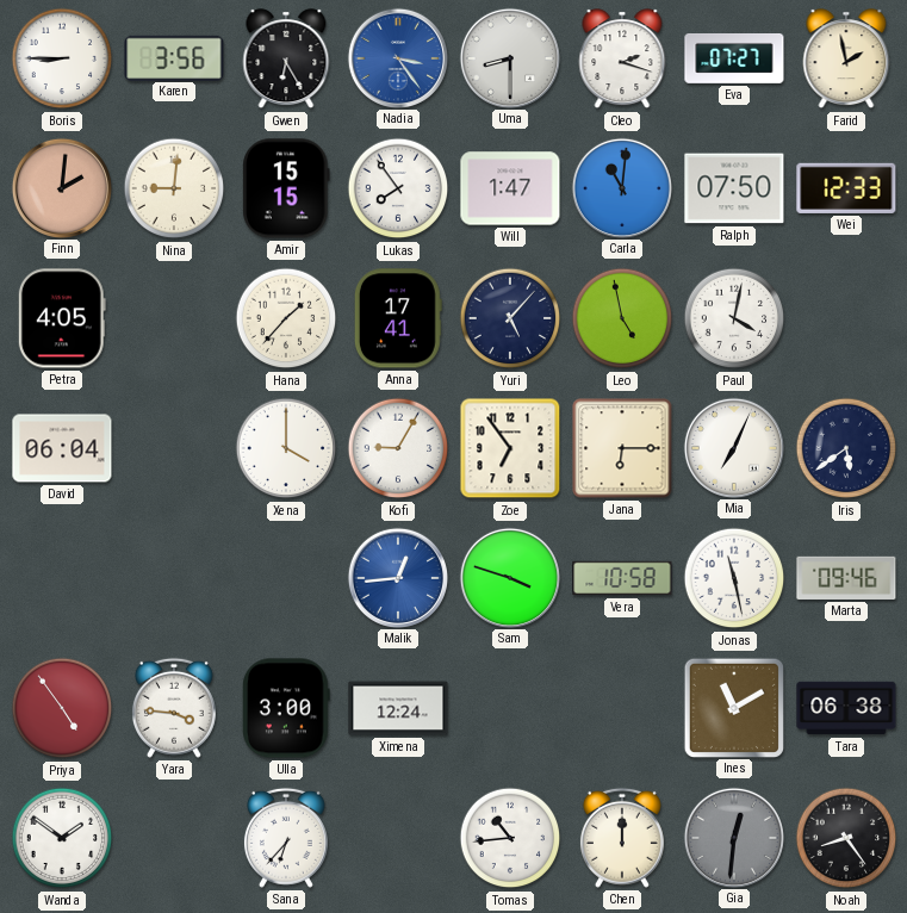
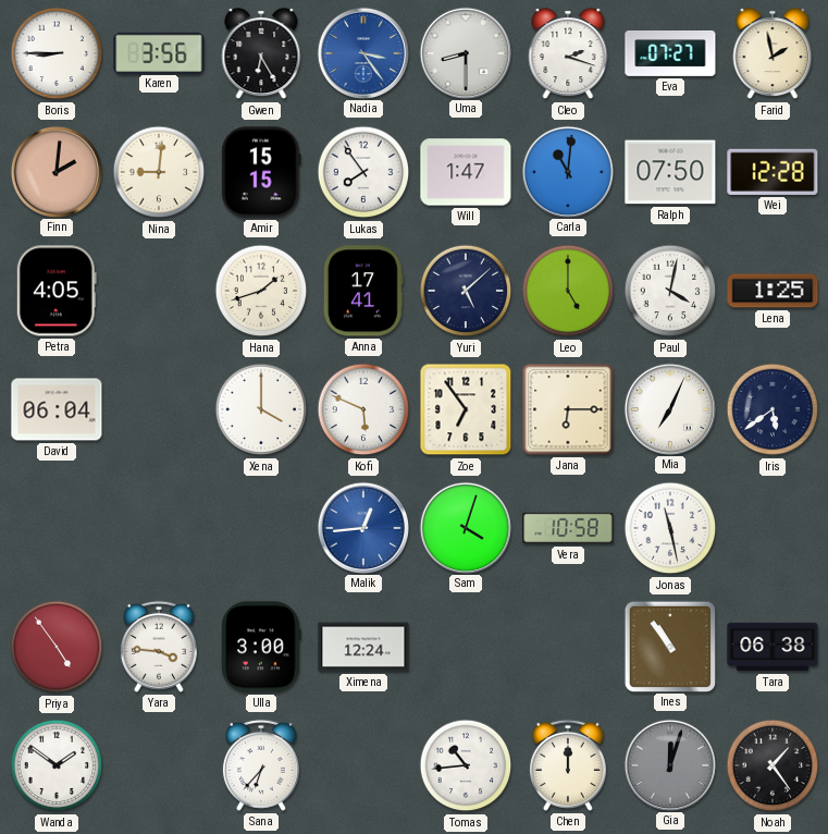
Wei: 12:33 -> 12:28 (773, 172)
Hana: 1:37 -> 1:42 (261, 291)
Yuri: 5:07 -> 5:08 (466, 291)
Leo: 4:58 -> 5:00 (568, 291)
Lena: none -> 1:25 (773, 291)
Kofi: 9:05 -> 5:49 (363, 409)
Sam: 3:48 -> 4:03 (465, 527)
Marta: 09:46 -> none (846, 578)
Ines: 11:10 -> 10:54 (669, 646)
Gia: 12:31 -> 12:03 (669, 764)
Noah: 8:24 -> 1:24 (773, 765)
